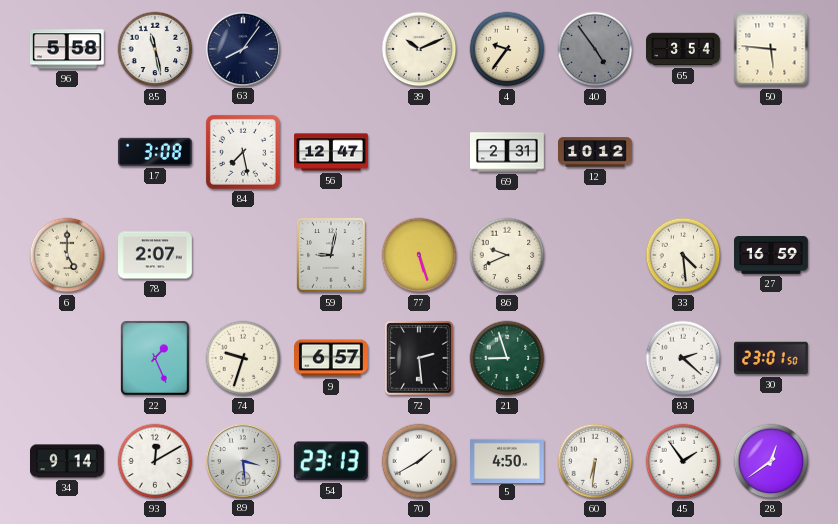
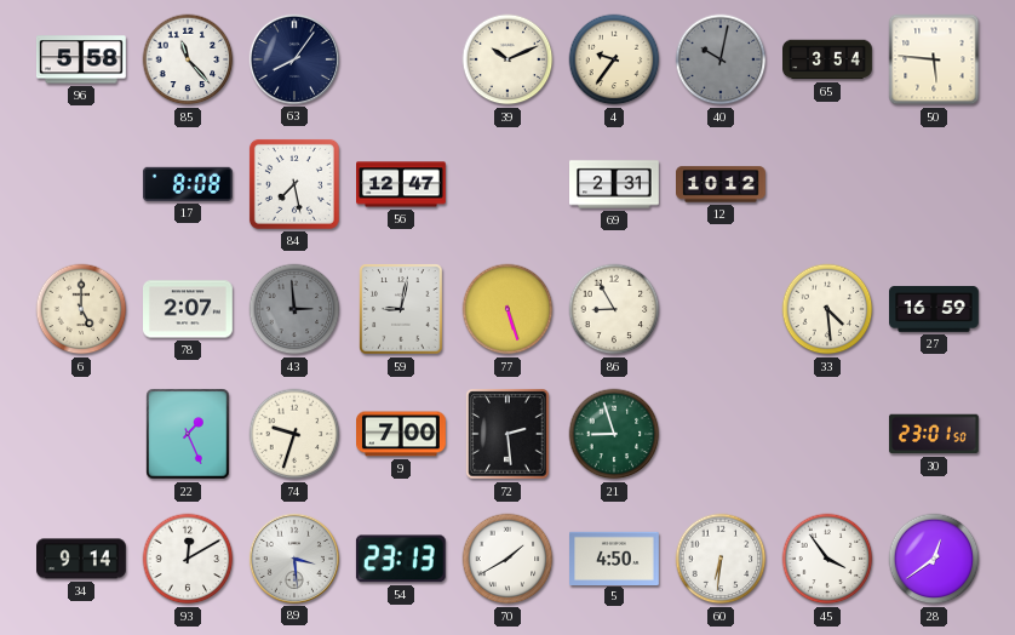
85: 11:28 -> 11:23 (188, 59)
40: 4:54 -> 10:02 (721, 59)
17: 3:08 -> 8:08 (188, 184)
43: none -> 2:59 (294, 309)
86: 9:41 -> 8:55 (614, 309)
9: 6:57 -> 7:00 (402, 434)
83: 2:22 -> none (683, 358)
45: 1:54 -> 3:54 (827, 559)
